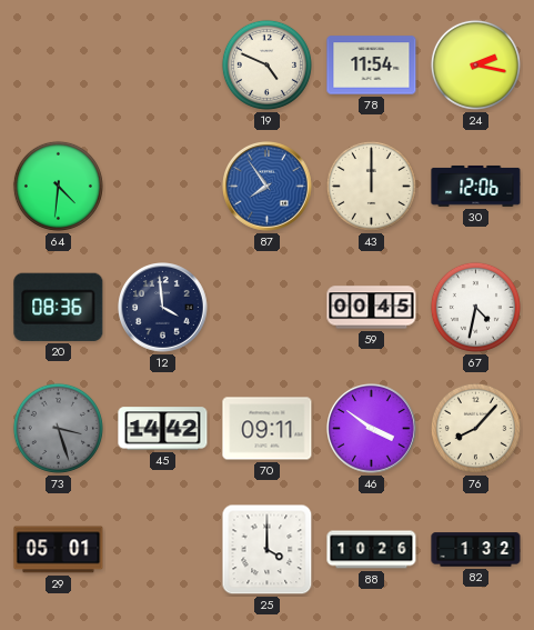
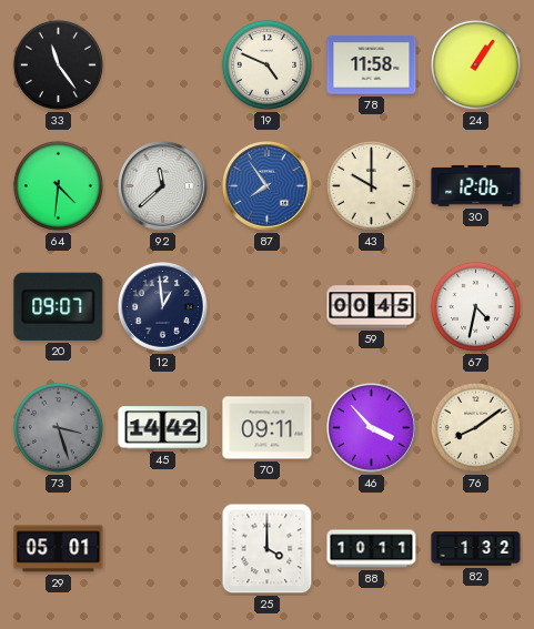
33: none -> 11:24 (58, 64)
78: 11:54 -> 11:58 (372, 65)
24: 2:17 -> 1:06 (475, 64)
92: none -> 11:38 (163, 186)
43: 12:00 -> 10:00 (371, 185)
20: 08:36 -> 09:07 (59, 306)
12: 3:59 -> 12:59 (163, 307)
46: 3:51 -> 3:53 (372, 428)
76: 8:07 -> 8:09 (475, 427)
88: 10:26 -> 10:11 (372, 549)
